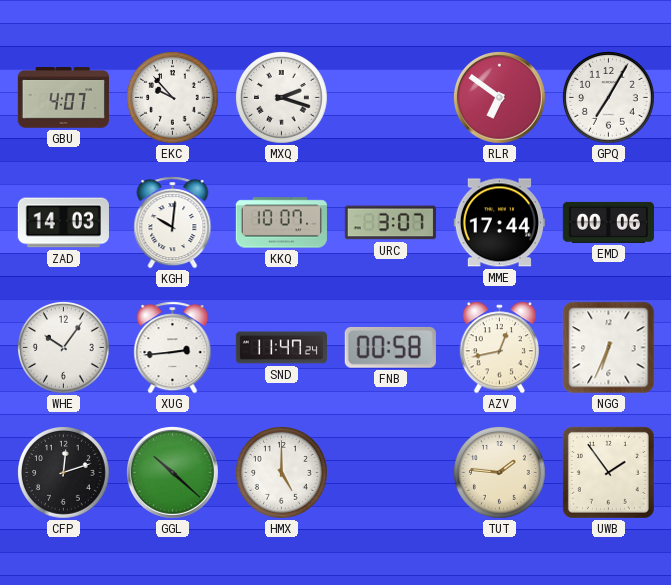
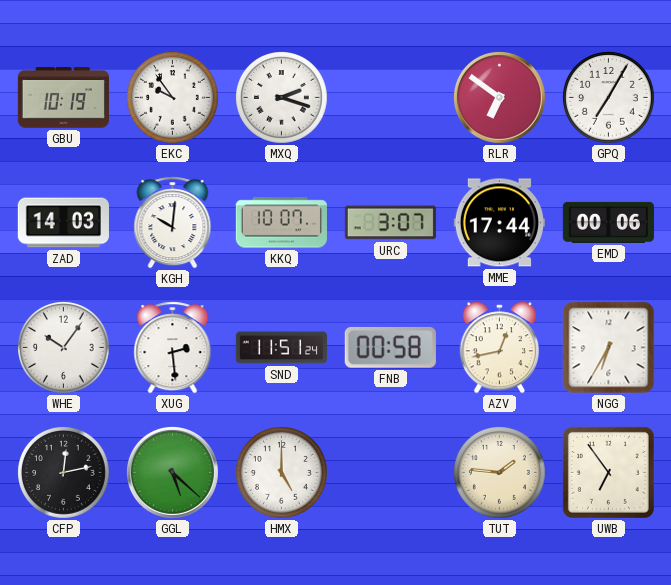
GBU: 4:07 -> 10:19 (63, 98)
EKC: 9:53 -> 9:54 (173, 98)
XUG: 2:44 -> 2:29 (173, 348)
SND: 11:47 -> 11:51 (281, 348)
NGG: 6:34 -> 6:35 (609, 348)
CFP: 12:12 -> 12:13 (64, 473)
GGL: 10:22 -> 5:22 (172, 472)
UWB: 1:54 -> 6:54 (608, 472)
